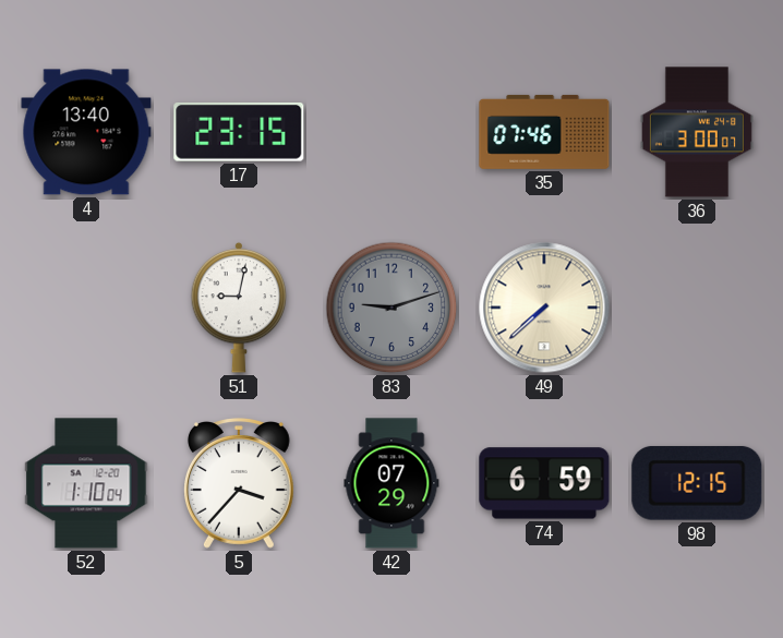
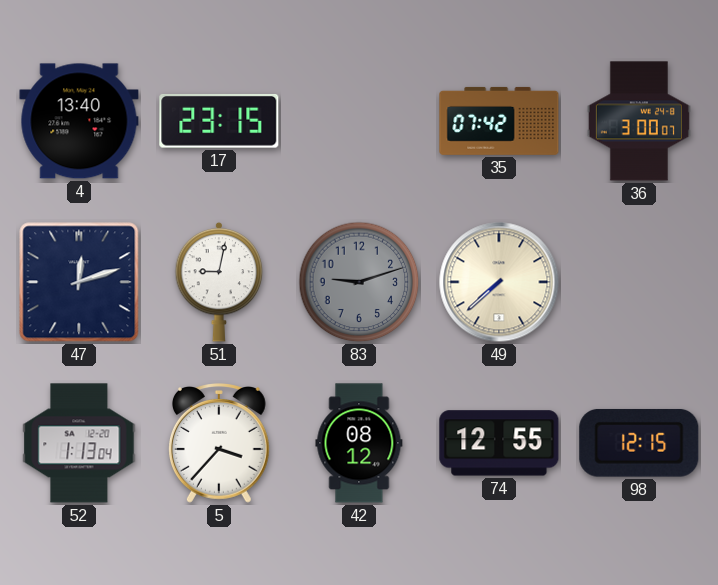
35: 07:46 -> 07:42 (499, 121)
47: none -> 12:12 (79, 282)
52: 1:10 -> 1:13 (79, 443)
42: 07:29 -> 08:12 (359, 443)
74: 6:59 -> 12:55 (499, 443)
